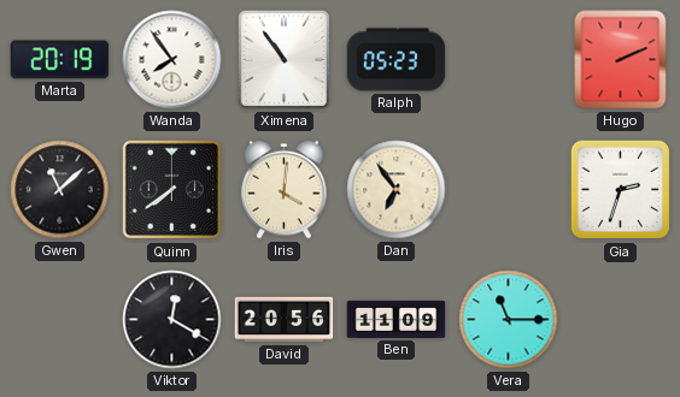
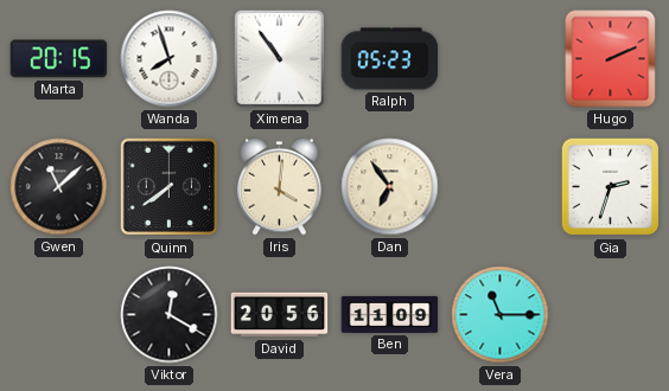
Marta: 20:19 -> 20:15 (59, 59)
Wanda: 7:54 -> 7:57 (170, 59)
